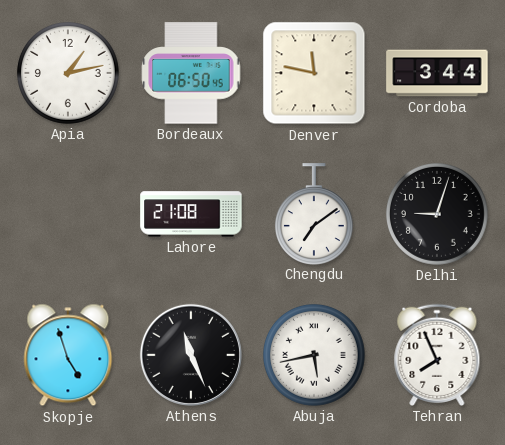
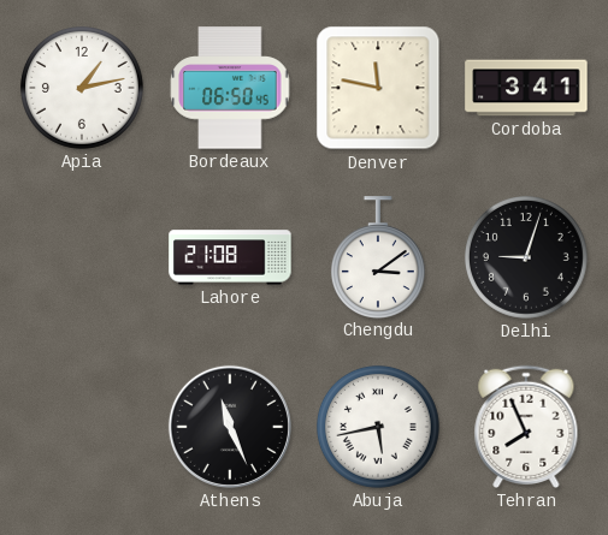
Cordoba: 3:44 -> 3:41 (526, 88)
Chengdu: 7:09 -> 3:09 (378, 257)
Skopje: 4:57 -> none (68, 355)
